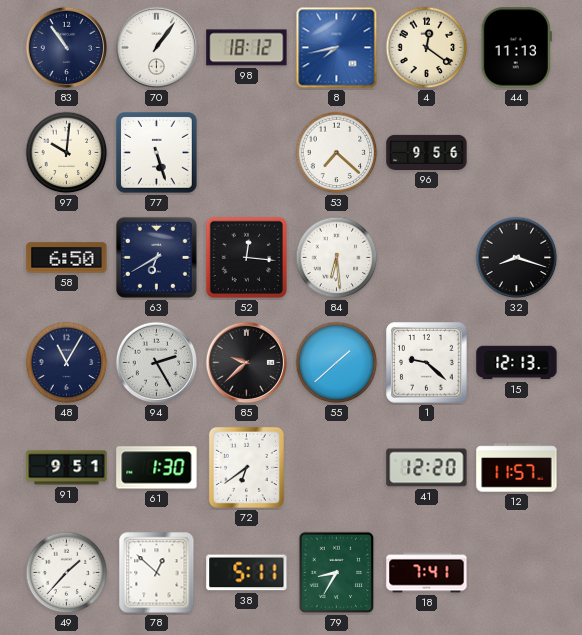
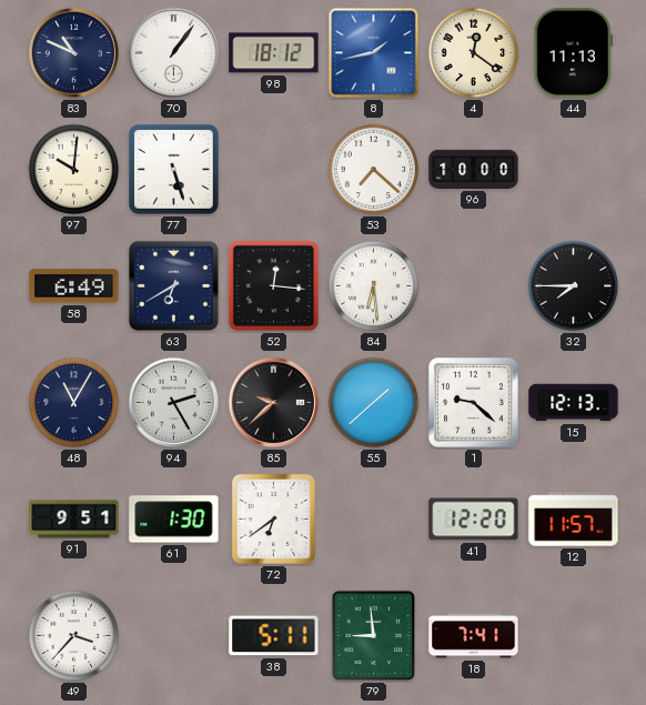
83: 10:54 -> 10:49 (74, 53)
8: 7:43 -> 1:43 (374, 53)
96: 9:56 -> 10:00 (474, 169)
58: 6:50 -> 6:49 (74, 286)
32: 8:18 -> 7:45 (574, 286)
49: 1:37 -> 3:37 (74, 636)
78: 12:52 -> none (157, 573)
79: 8:35 -> 8:59 (374, 636)
